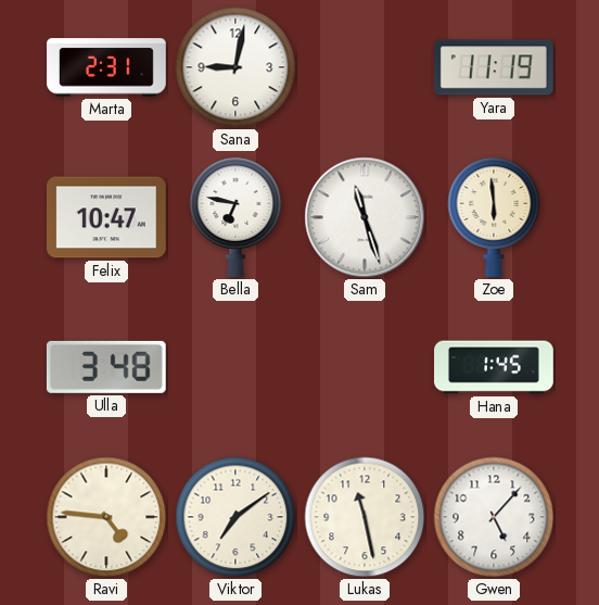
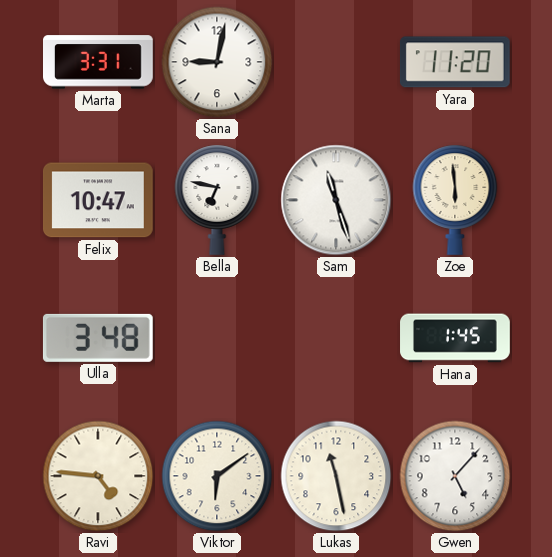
Marta: 2:31 -> 3:31 (99, 62)
Yara: 11:19 -> 11:20 (455, 62)
Viktor: 7:09 -> 6:09 (217, 476)
